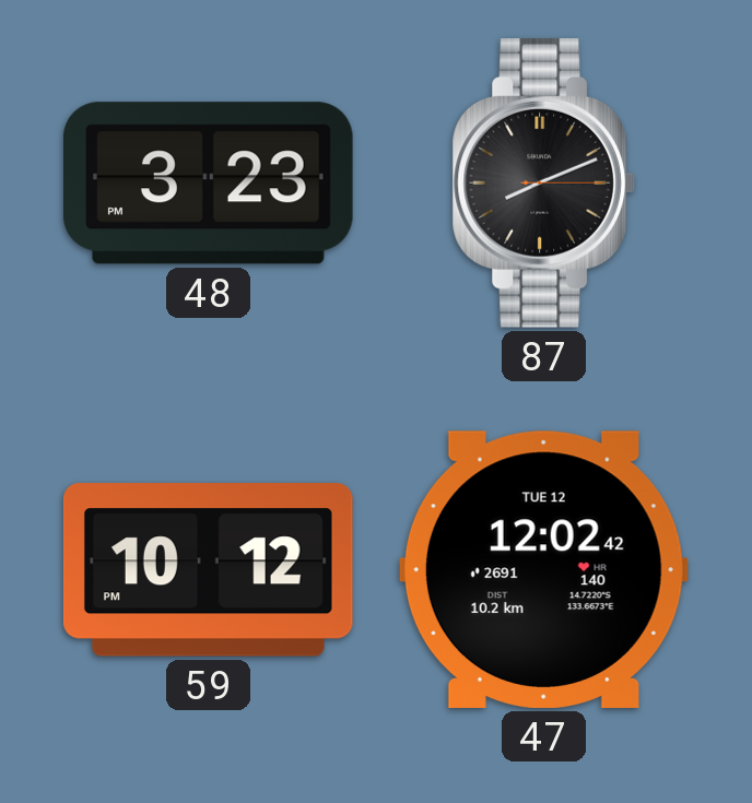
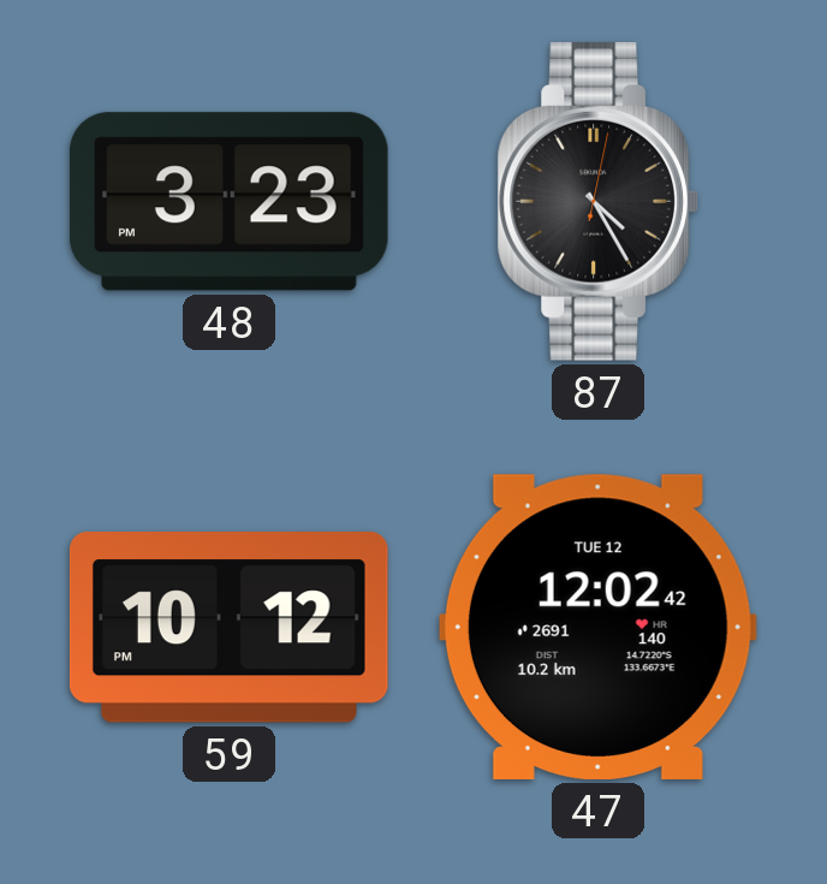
87: 8:11 -> 4:25 (597, 201)
